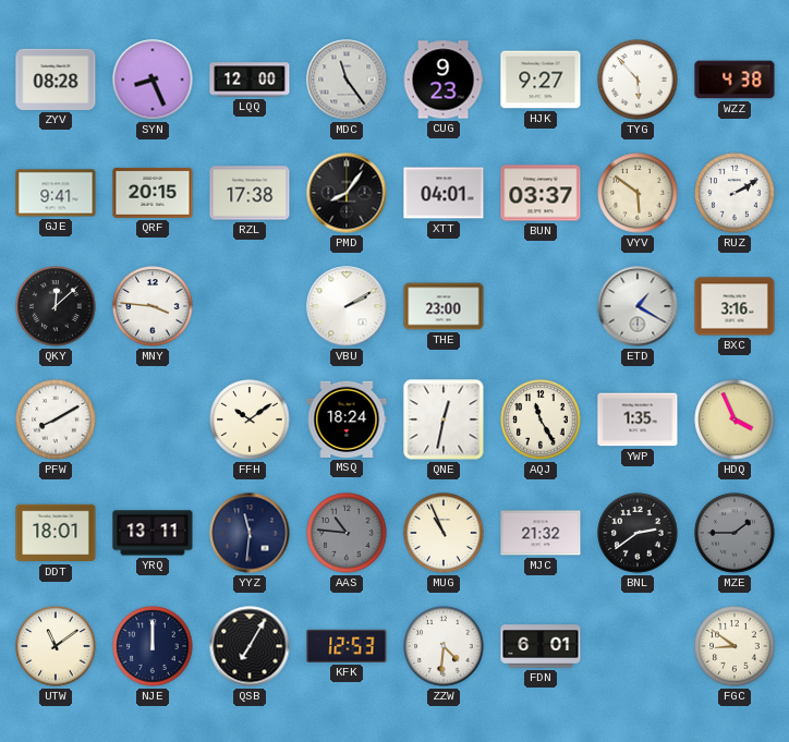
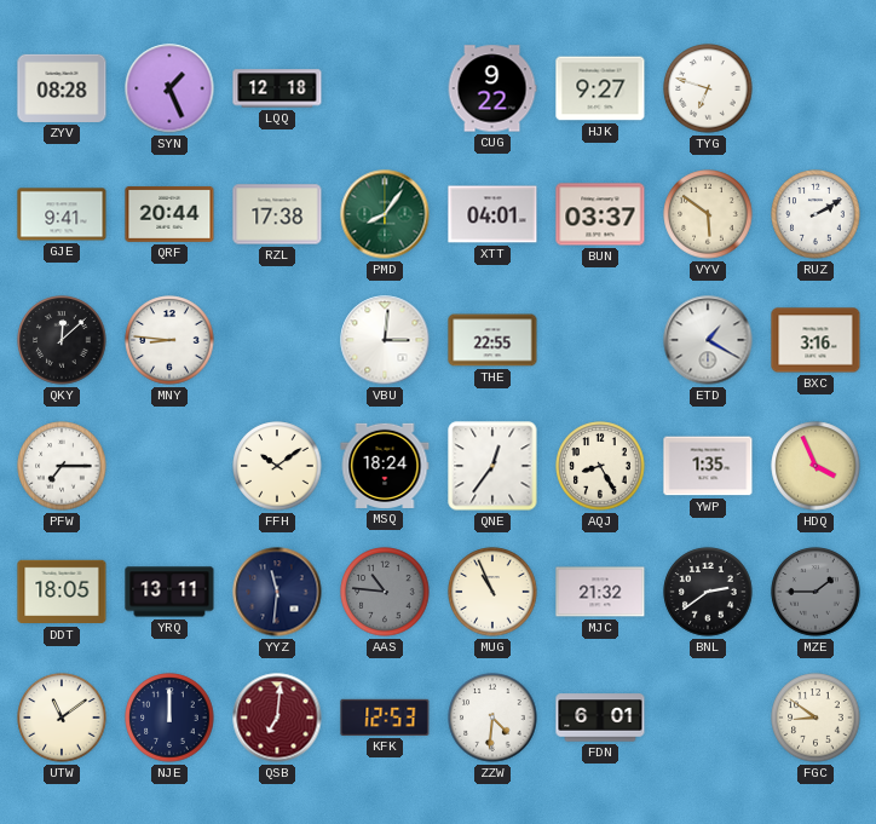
SYN: 8:26 -> 1:26 (169, 88)
LQQ: 12:00 -> 12:18 (277, 88)
MDC: 11:24 -> none (347, 80)
CUG: 9:23 -> 9:22 (492, 88)
TYG: 5:53 -> 6:48 (708, 88)
WZZ: 4:38 -> none (735, 80)
QRF: 20:15 -> 20:44 (169, 214)
PMD dial: black -> green (385, 214)
MNY: 3:46 -> 8:46 (169, 340)
VBU: 2:10 -> 3:01 (385, 340)
THE: 23:00 -> 22:55 (492, 340)
PFW: 8:10 -> 7:15 (62, 466)
QNE: 12:32 -> 12:36 (492, 466)
AQJ: 11:25 -> 8:25 (600, 466)
DDT: 18:01 -> 18:05 (62, 592)
QSB: 7:05 -> 7:01 (277, 718)
QSB dial: black -> burgundy (277, 718)
